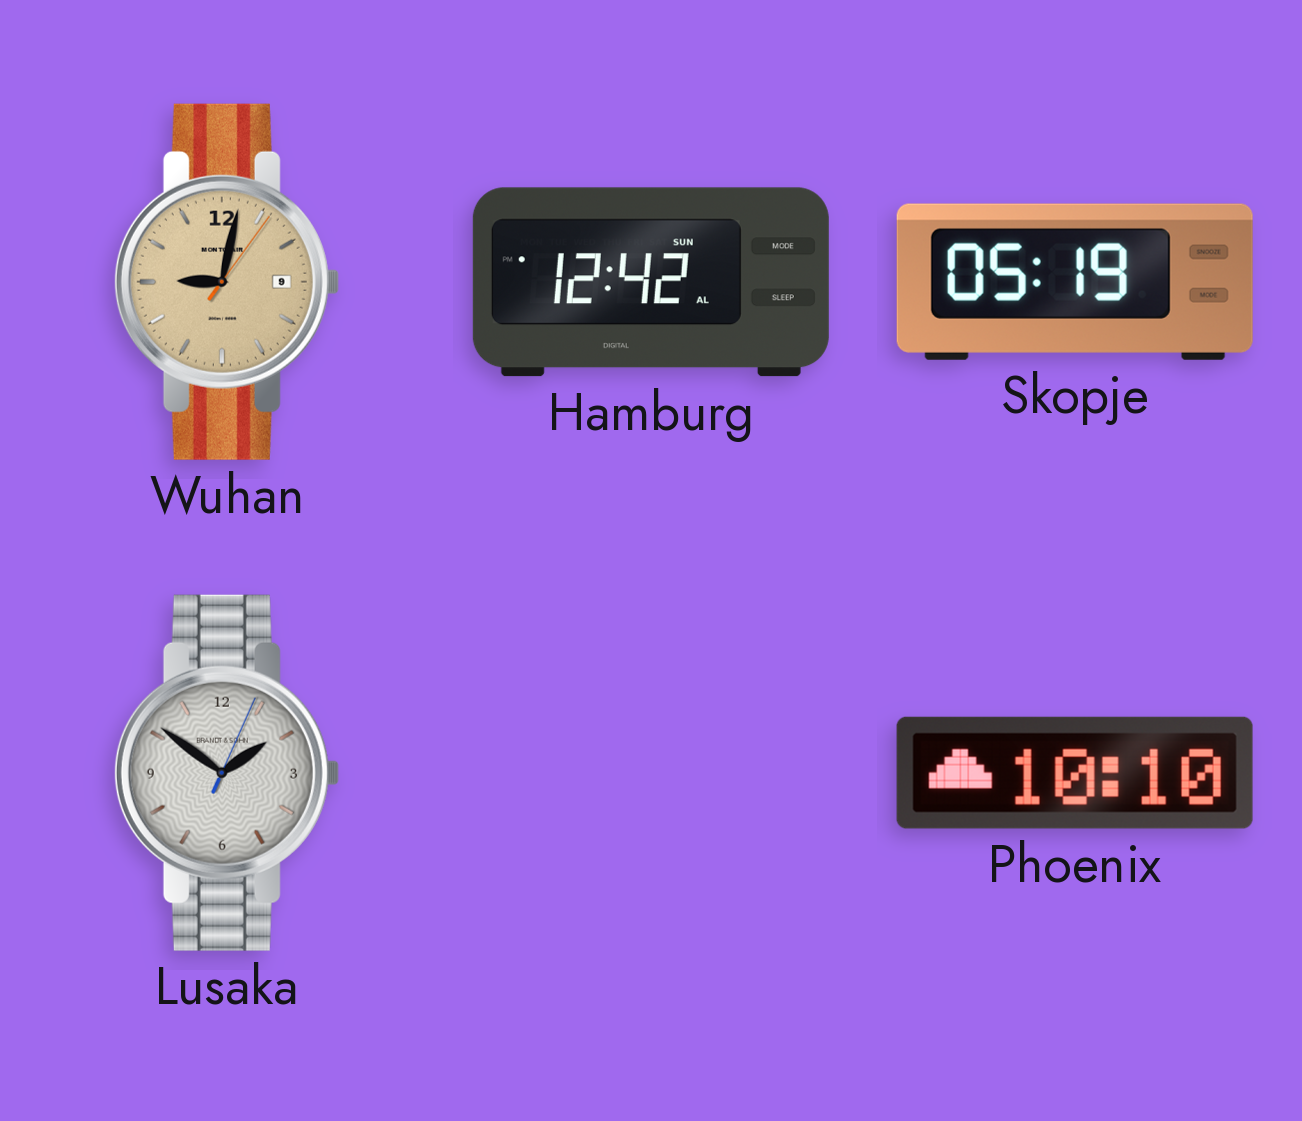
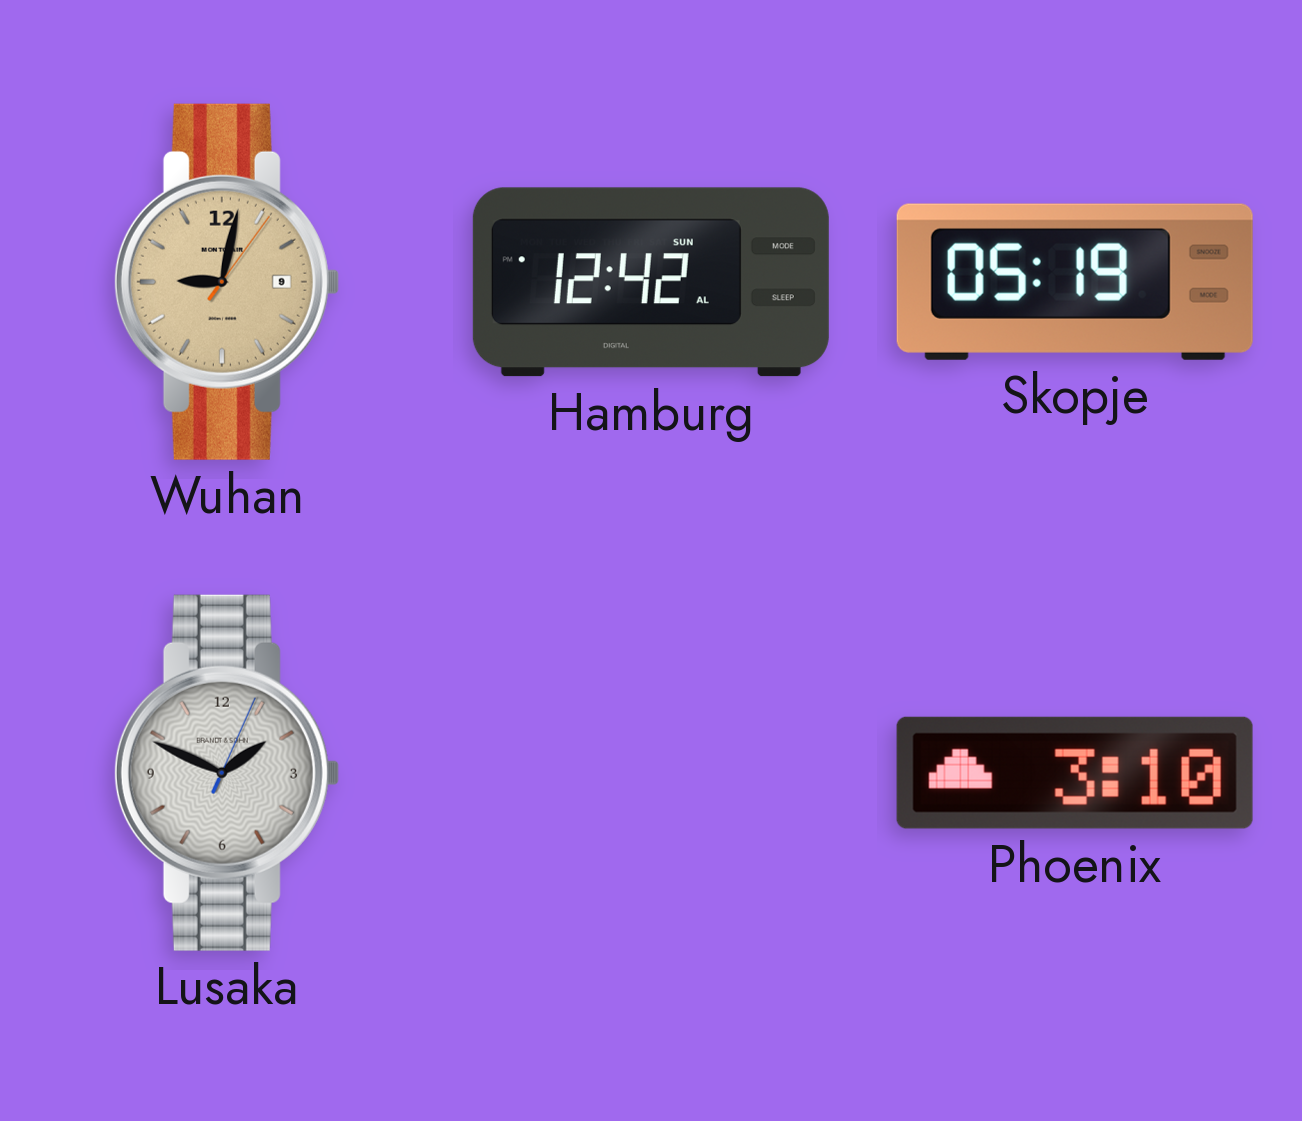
Lusaka: 1:51 -> 1:49 (226, 773)
Phoenix: 10:10 -> 3:10 (1075, 773)
